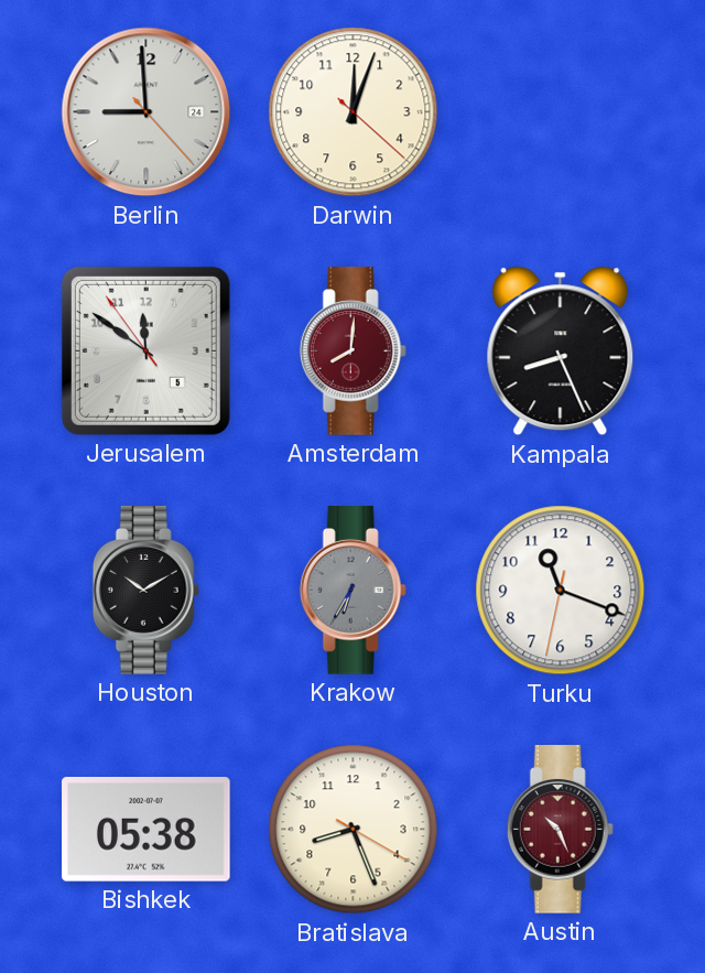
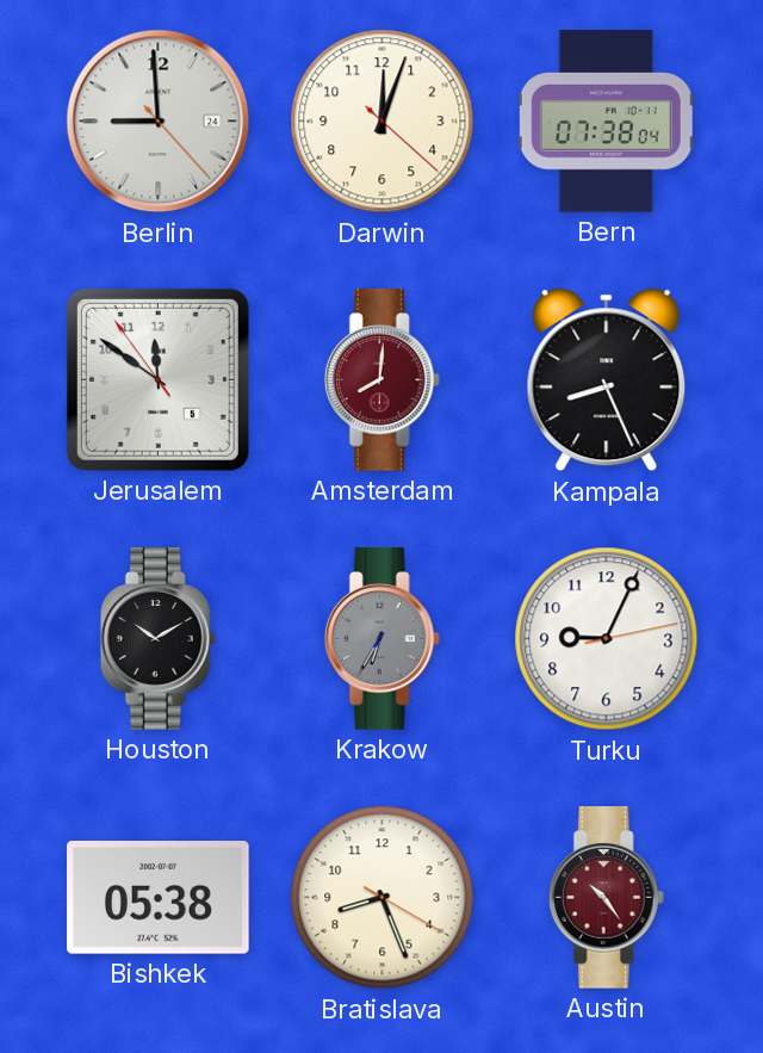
Bern: none -> 07:38 (607, 122)
Turku: 11:18 -> 9:04 (607, 639)
Austin: 10:26 -> 10:24 (606, 898)
